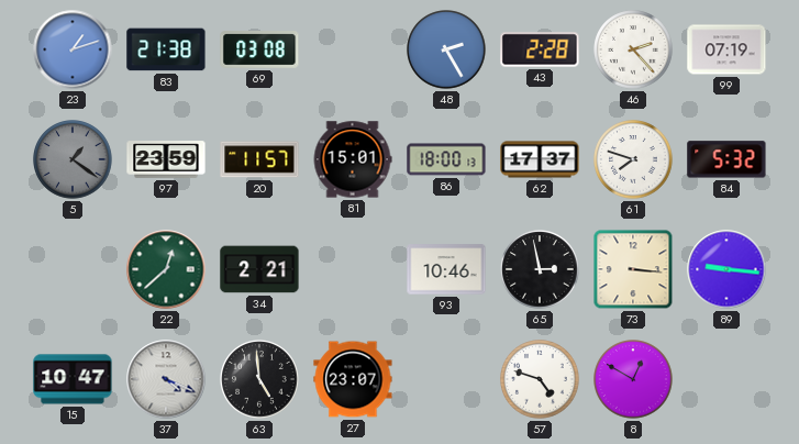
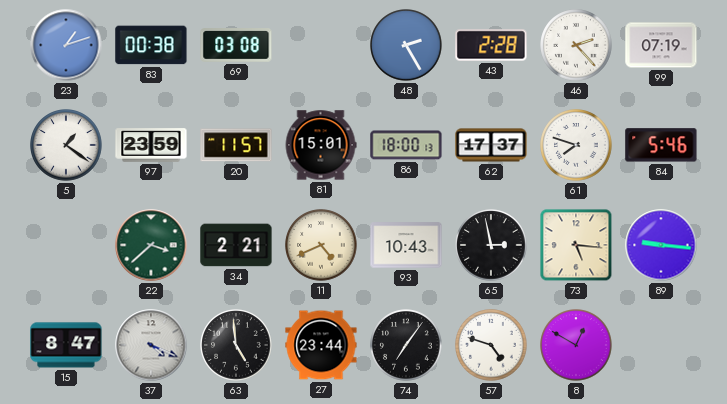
83: 21:38 -> 00:38 (151, 45)
5 dial: grey -> white (66, 145)
84: 5:32 -> 5:46 (661, 145)
22: 12:38 -> 3:38 (151, 245)
11: none -> 4:41 (321, 245)
93: 10:46 -> 10:43 (406, 245)
73: 3:16 -> 5:16 (576, 245)
15: 10:47 -> 8:47 (66, 345)
27: 23:07 -> 23:44 (321, 345)
74: none -> 7:06 (406, 345)
